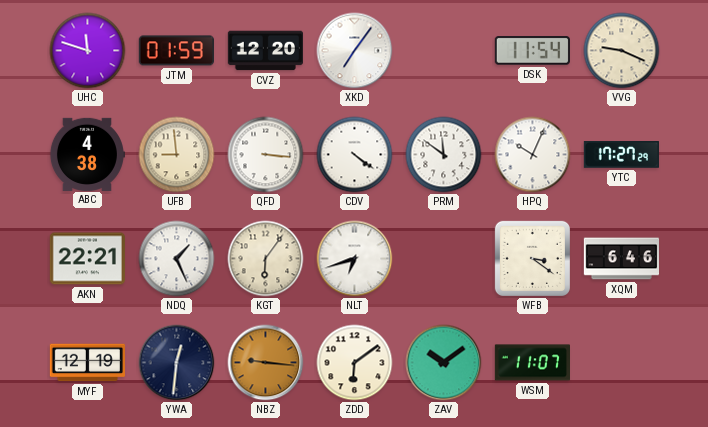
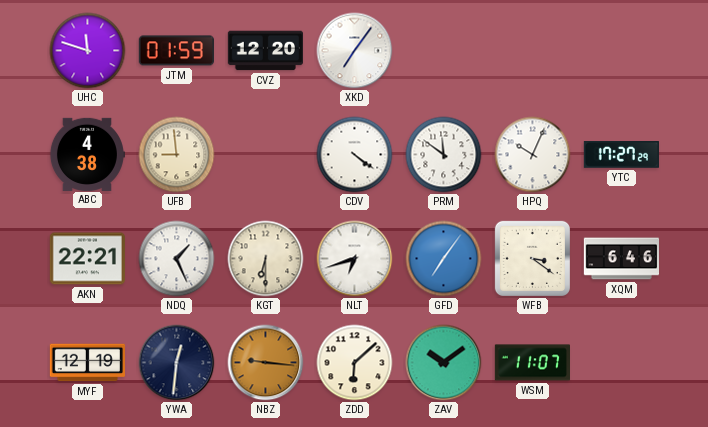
DSK: 11:54 -> none (532, 51)
VVG: 9:19 -> none (622, 51)
QFD: 3:16 -> none (266, 155)
KGT: 6:06 -> 6:30 (266, 259)
GFD: none -> 7:06 (444, 259)
ZDD: 6:09 -> 6:08 (355, 363)
